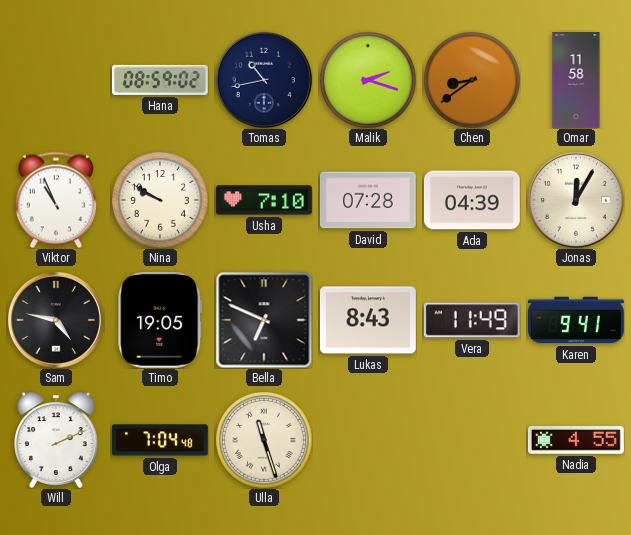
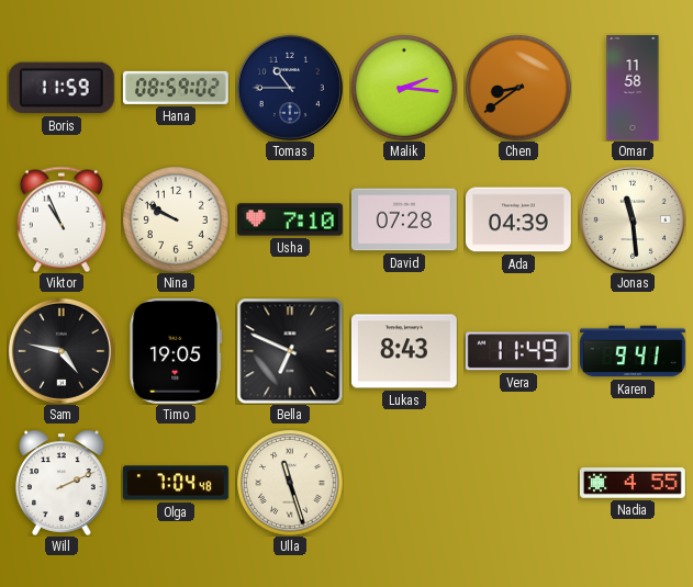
Boris: none -> 11:59 (62, 88)
Tomas: 10:43 -> 10:45 (290, 88)
Malik: 2:18 -> 2:16 (404, 88)
Jonas: 12:05 -> 11:29 (633, 219)
